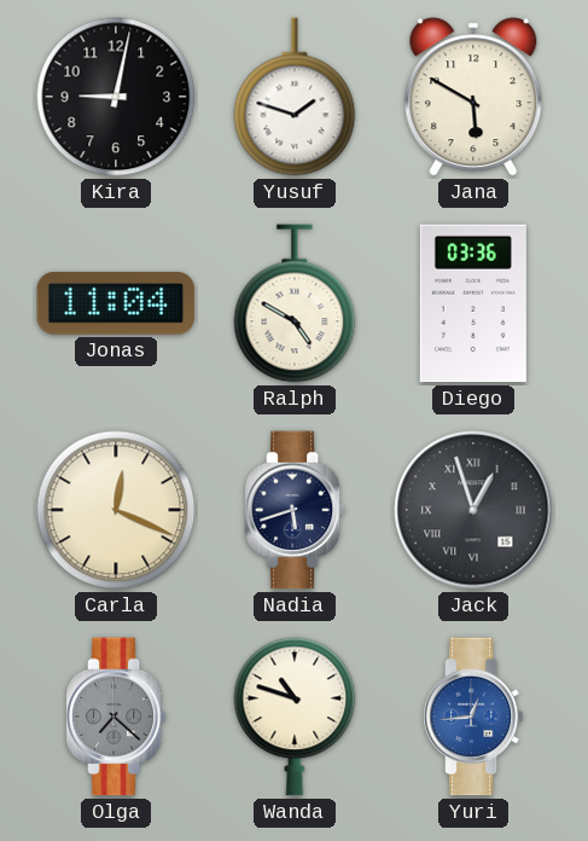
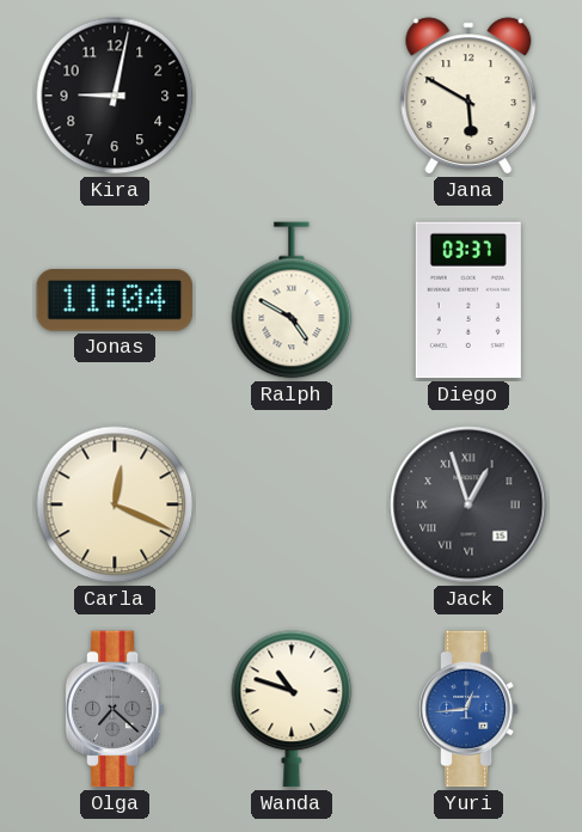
Yusuf: 1:48 -> none (295, 97)
Diego: 03:36 -> 03:37 (468, 300)
Nadia: 5:42 -> none (295, 510)
